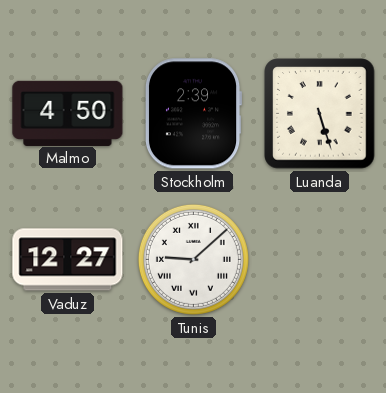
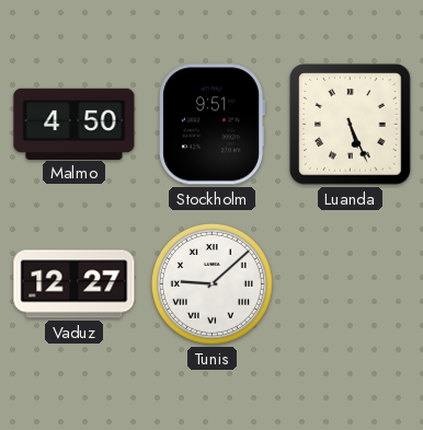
Stockholm: 2:39 -> 9:51 (211, 125)
Luanda: 5:27 -> 5:26 (351, 125)
